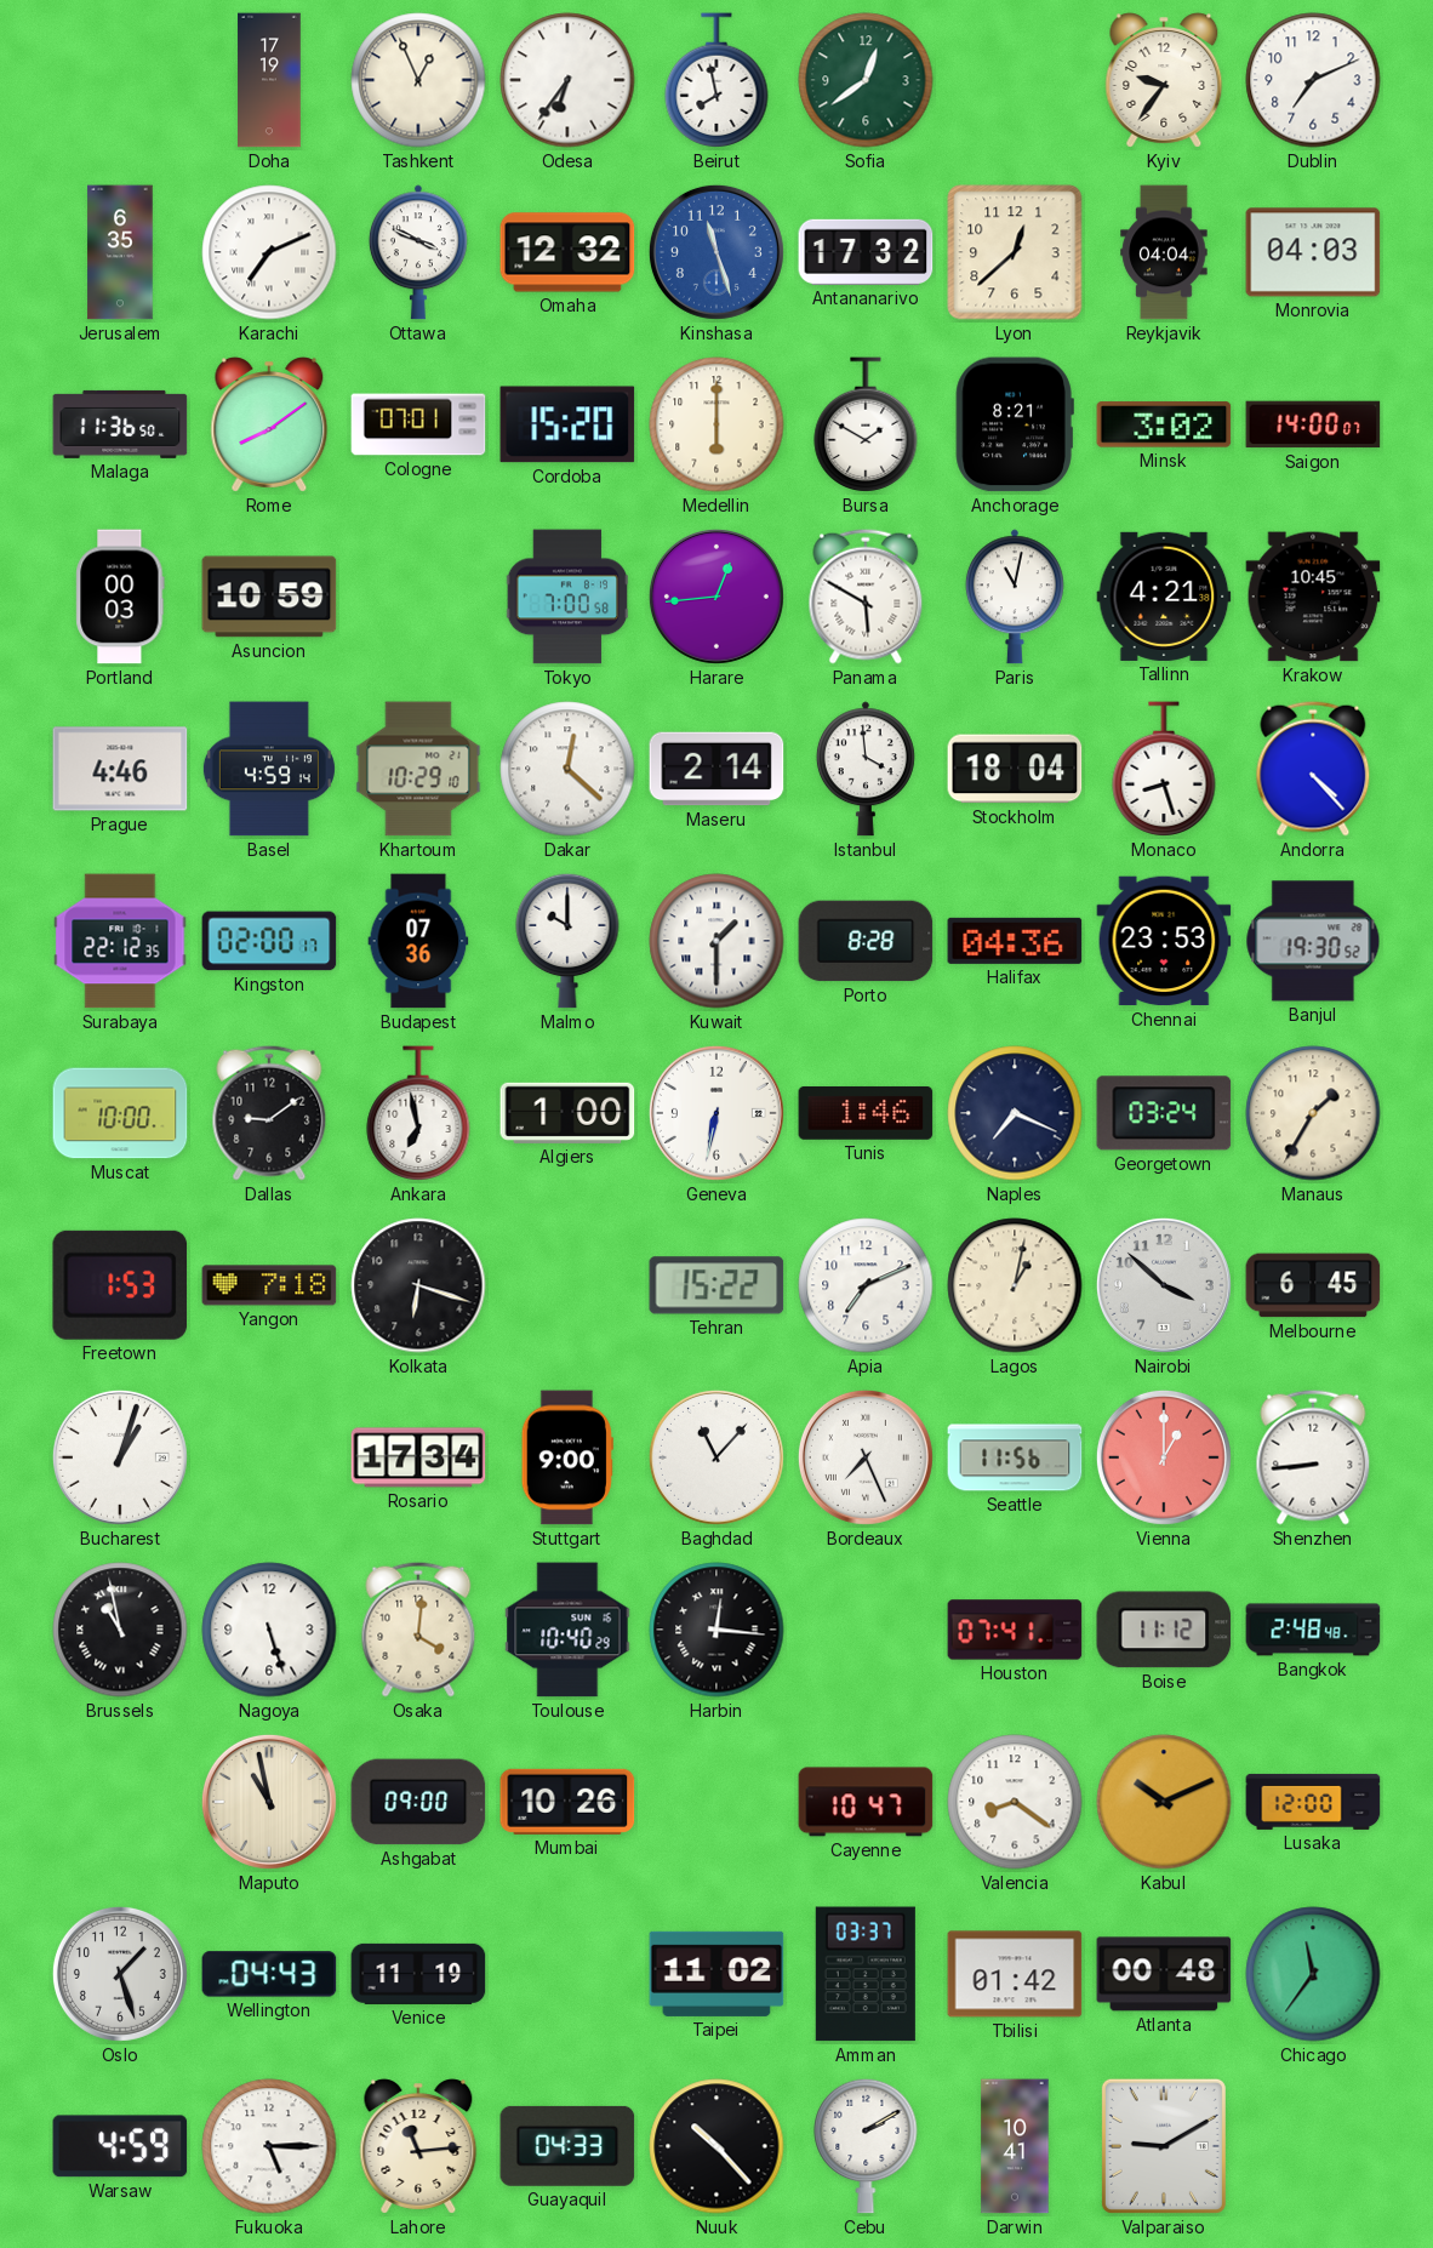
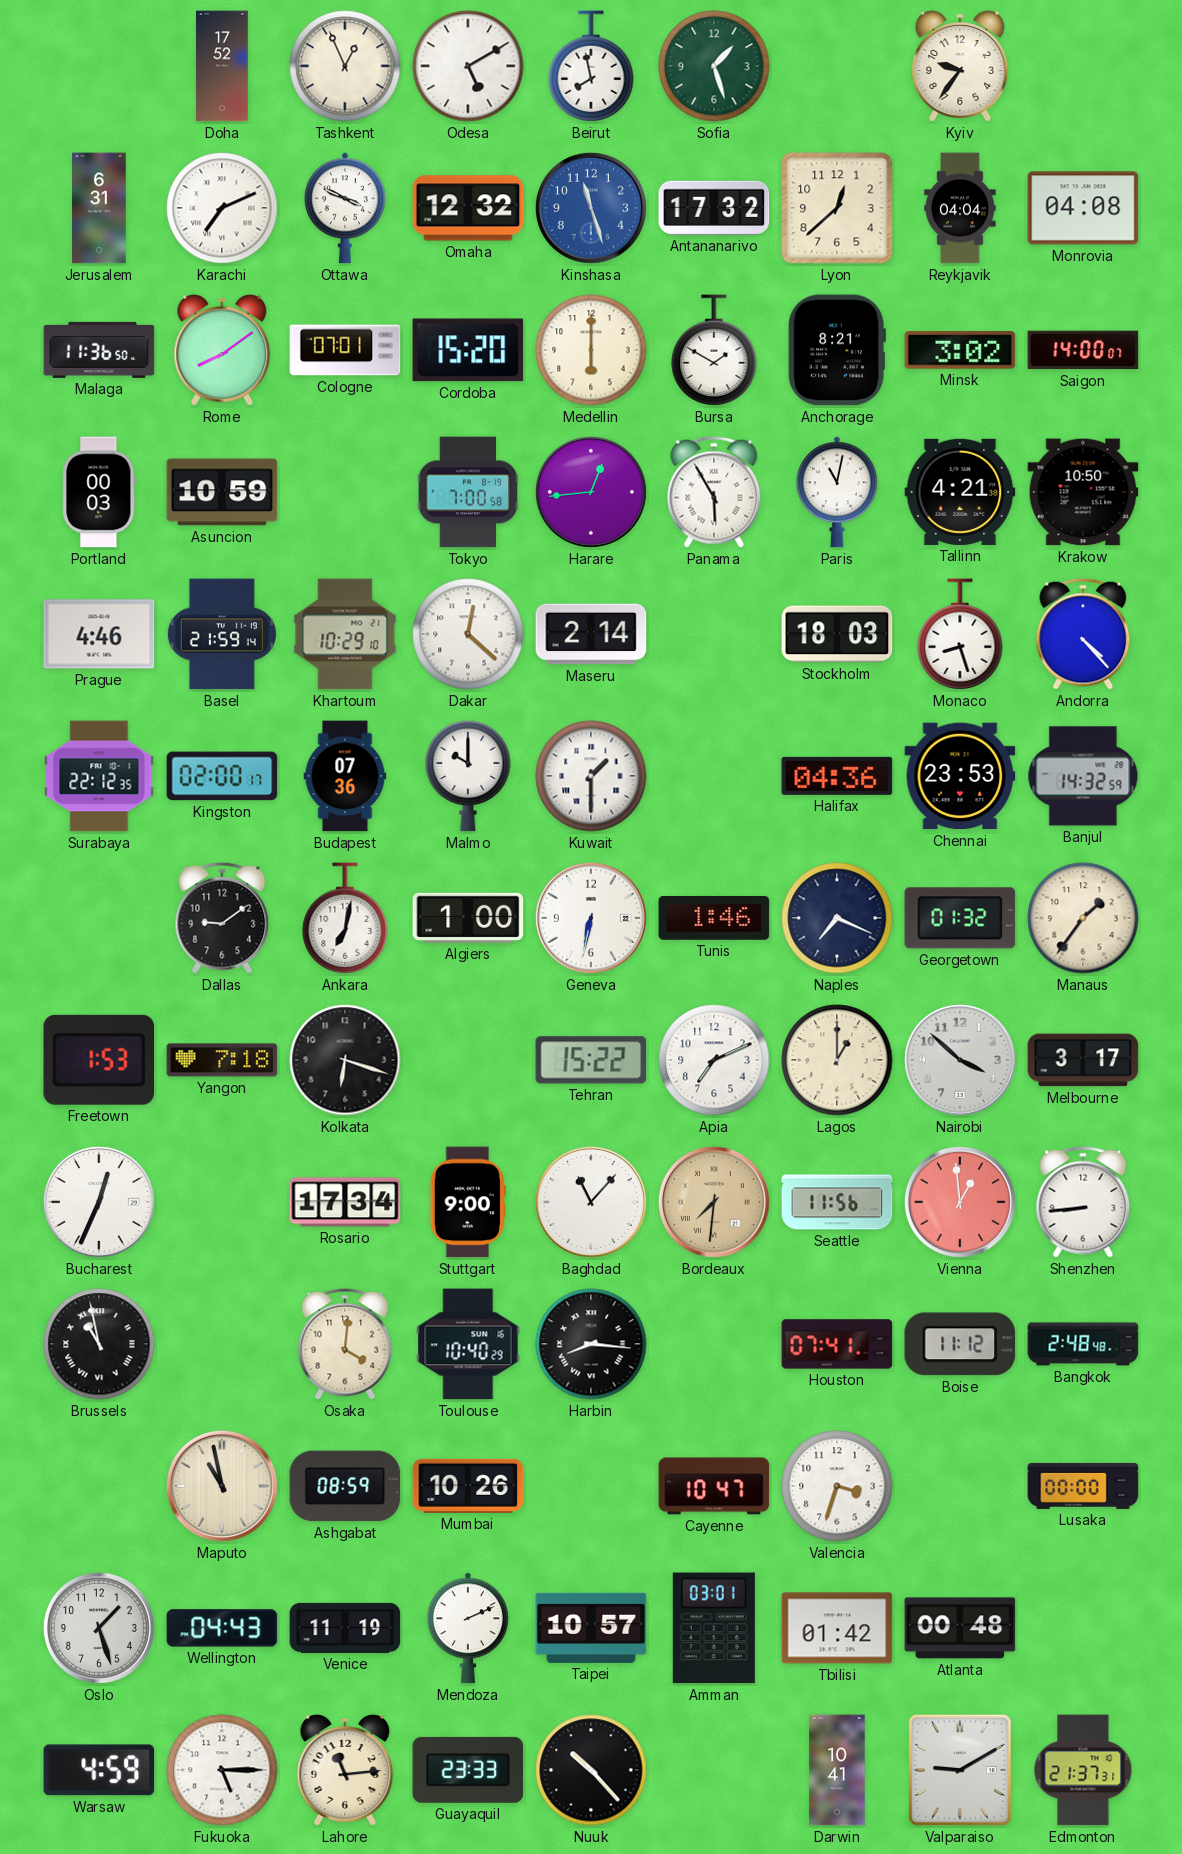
Doha: 17:19 -> 17:52 (222, 66)
Odesa: 6:36 -> 5:10 (468, 66)
Sofia: 12:39 -> 1:27 (714, 66)
Dublin: 7:11 -> none (1313, 80)
Jerusalem: 6:35 -> 6:31 (99, 208)
Monrovia: 04:03 -> 04:08 (1083, 208)
Panama: 5:50 -> 5:55 (714, 492)
Krakow: 10:45 -> 10:50 (1083, 492)
Basel: 4:59 -> 21:59 (222, 634)
Istanbul: 3:59 -> none (866, 769)
Stockholm: 18:04 -> 18:03 (837, 634)
Porto: 8:28 -> none (866, 941)
Banjul: 19:30 -> 14:32 (1083, 776)
Muscat: 10:00 -> none (120, 1113)
Ankara: 6:58 -> 7:02 (345, 919)
Georgetown: 03:24 -> 01:32 (960, 918)
Manaus: 1:35 -> 1:36 (1083, 918)
Lagos: 1:02 -> 1:00 (837, 1060)
Melbourne: 6:45 -> 3:17 (1083, 1060)
Bucharest: 1:03 -> 12:34 (99, 1202)
Bordeaux: 7:26 -> 7:31 (714, 1202)
Bordeaux dial: white -> champagne (714, 1202)
Vienna: 1:00 -> 12:59 (960, 1202)
Nagoya: 5:27 -> none (269, 1630)
Harbin: 12:16 -> 8:16 (591, 1344)
Ashgabat: 09:00 -> 08:59 (345, 1486)
Valencia: 8:21 -> 3:33 (837, 1486)
Kabul: 10:11 -> none (1164, 1802)
Lusaka: 12:00 -> 00:00 (1083, 1486)
Mendoza: none -> 2:11 (468, 1628)
Taipei: 11:02 -> 10:57 (591, 1628)
Amman: 03:37 -> 03:01 (714, 1628)
Chicago: 11:36 -> none (1313, 1974)
Guayaquil: 04:33 -> 23:33 (468, 1770)
Cebu: 2:10 -> none (866, 2146)
Edmonton: none -> 21:37 (1083, 1770)
